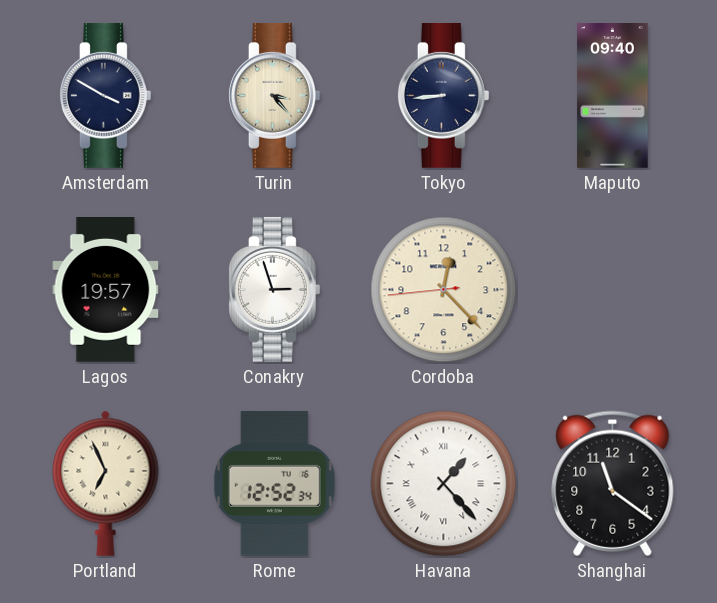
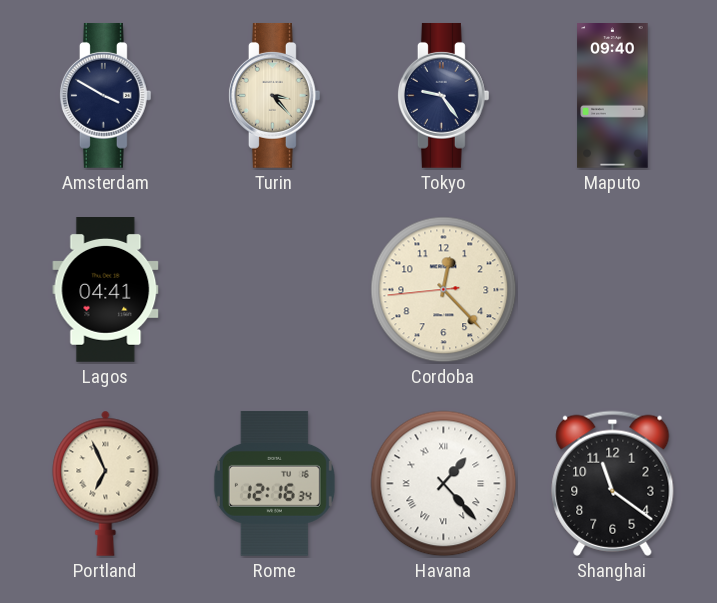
Tokyo: 8:44 -> 9:24 (443, 96)
Lagos: 19:57 -> 04:41 (106, 290)
Conakry: 2:57 -> none (274, 290)
Rome: 12:52 -> 12:16 (274, 483)
